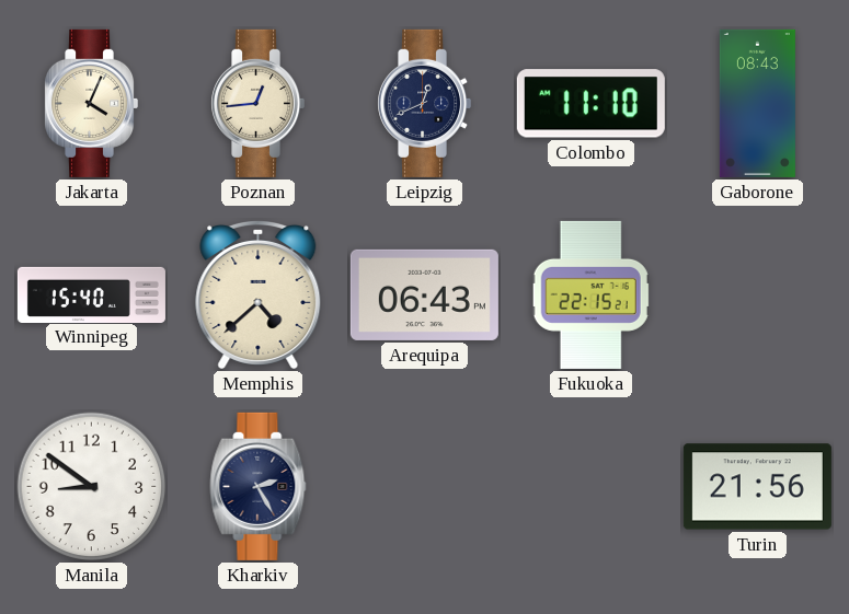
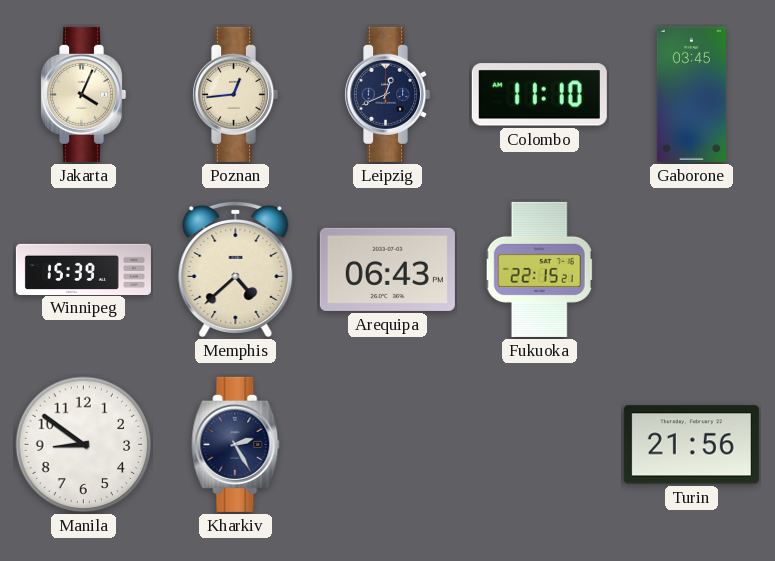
Gaborone: 08:43 -> 03:45 (691, 94)
Winnipeg: 15:40 -> 15:39 (83, 269)
